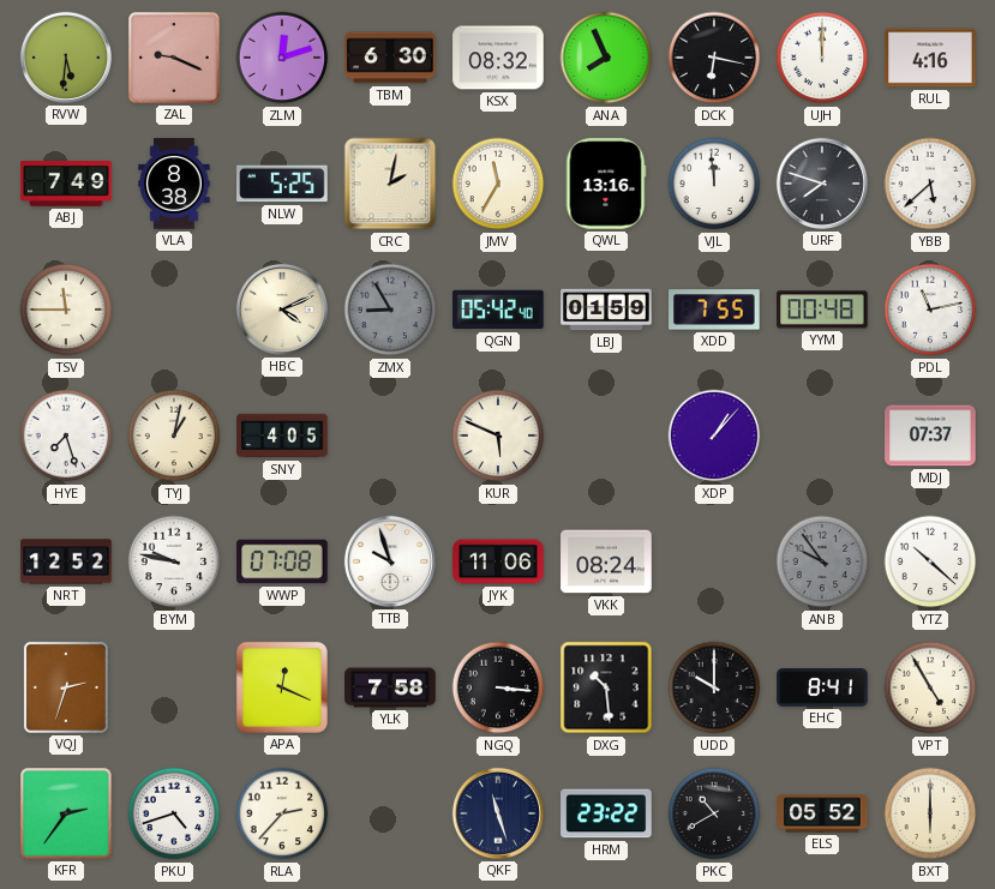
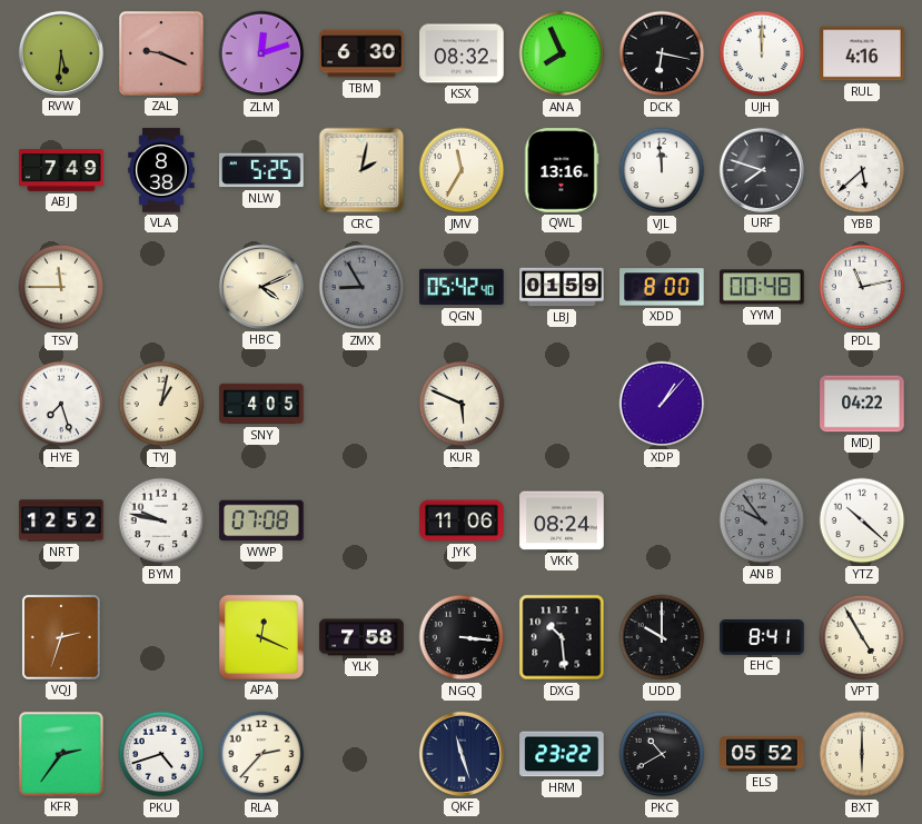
XDD: 7:55 -> 8:00 (662, 287)
MDJ: 07:37 -> 04:22 (862, 404)
TTB: 9:57 -> none (390, 561)
